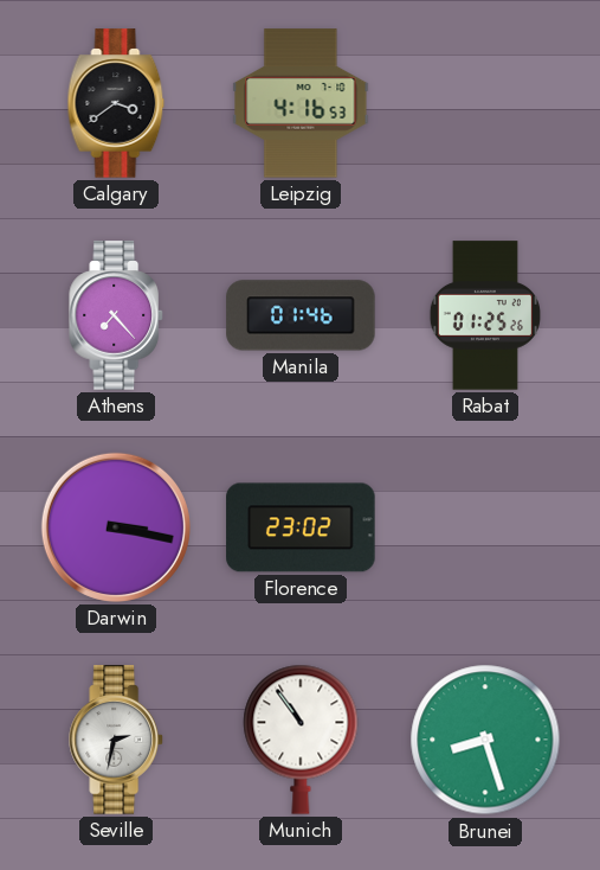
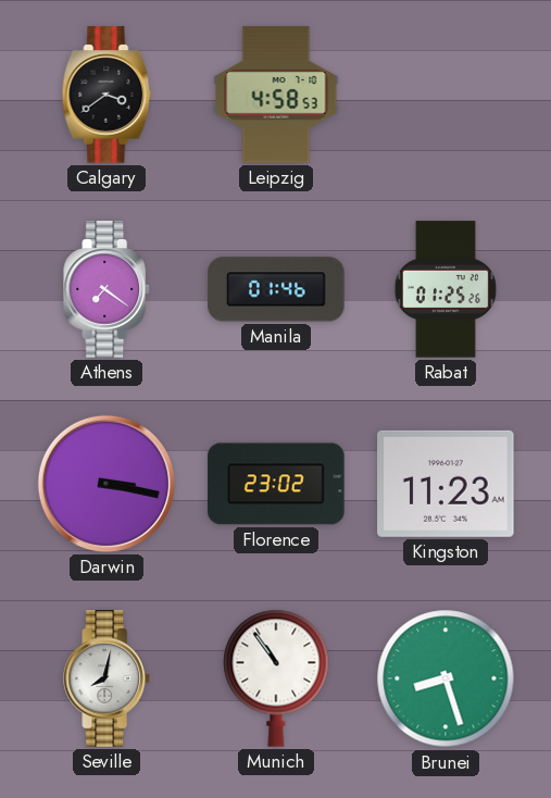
Leipzig: 4:16 -> 4:58 (276, 95)
Athens: 7:23 -> 7:21 (107, 289)
Kingston: none -> 11:23 (446, 484)
Seville: 2:32 -> 8:02 (107, 678)
